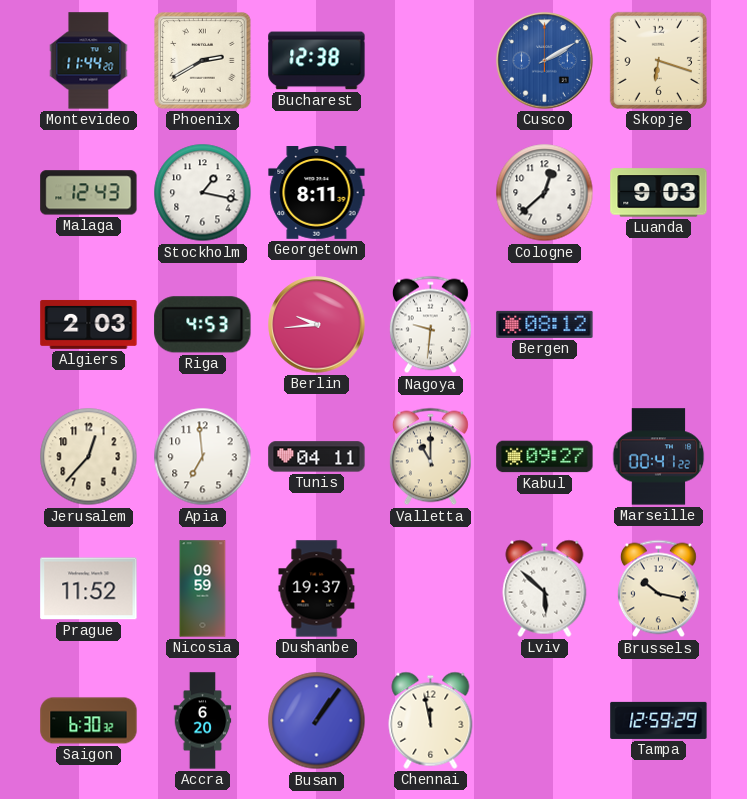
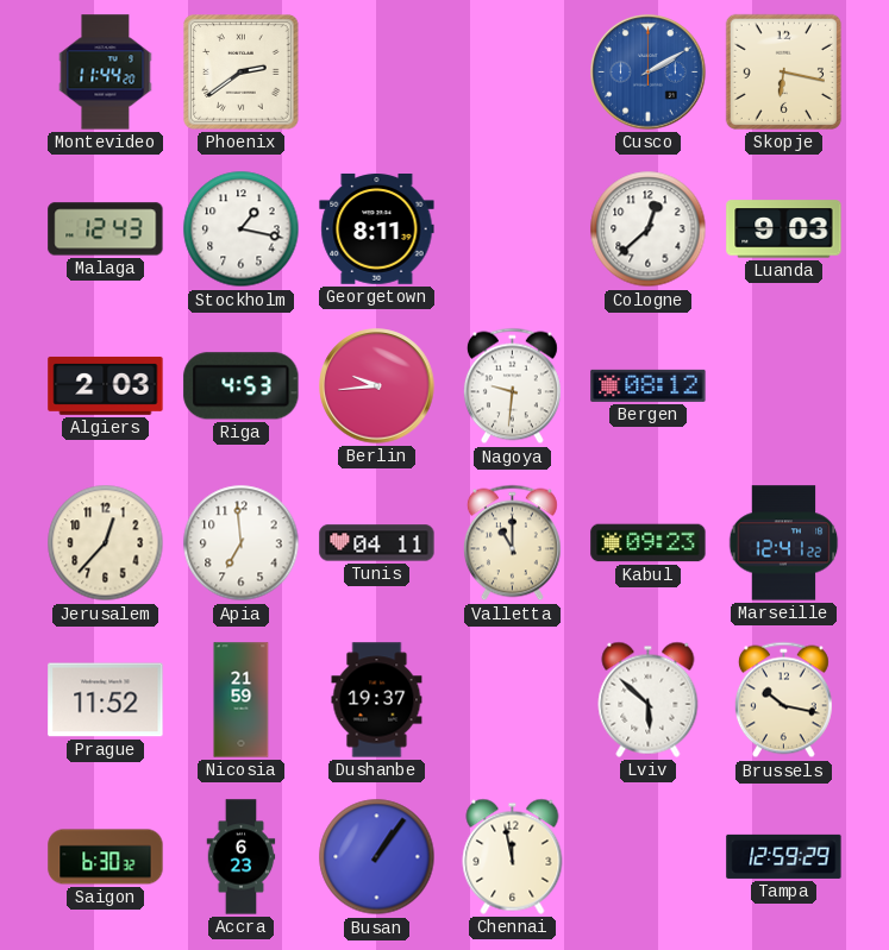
Phoenix: 2:40 -> 2:39 (242, 73)
Bucharest: 12:38 -> none (317, 61)
Skopje: 6:18 -> 6:17 (783, 71)
Kabul: 09:27 -> 09:23 (649, 543)
Marseille: 00:41 -> 12:41 (784, 543)
Nicosia: 09:59 -> 21:59 (242, 700)
Accra: 6:20 -> 6:23 (242, 857)
